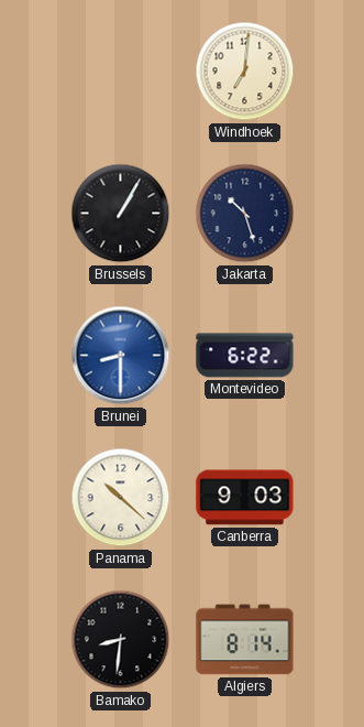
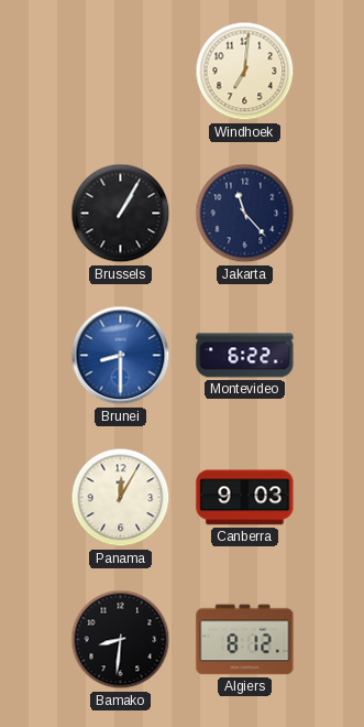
Jakarta: 10:27 -> 11:23 (245, 214)
Panama: 10:22 -> 12:05 (121, 498)
Algiers: 8:14 -> 8:12 (245, 640)
